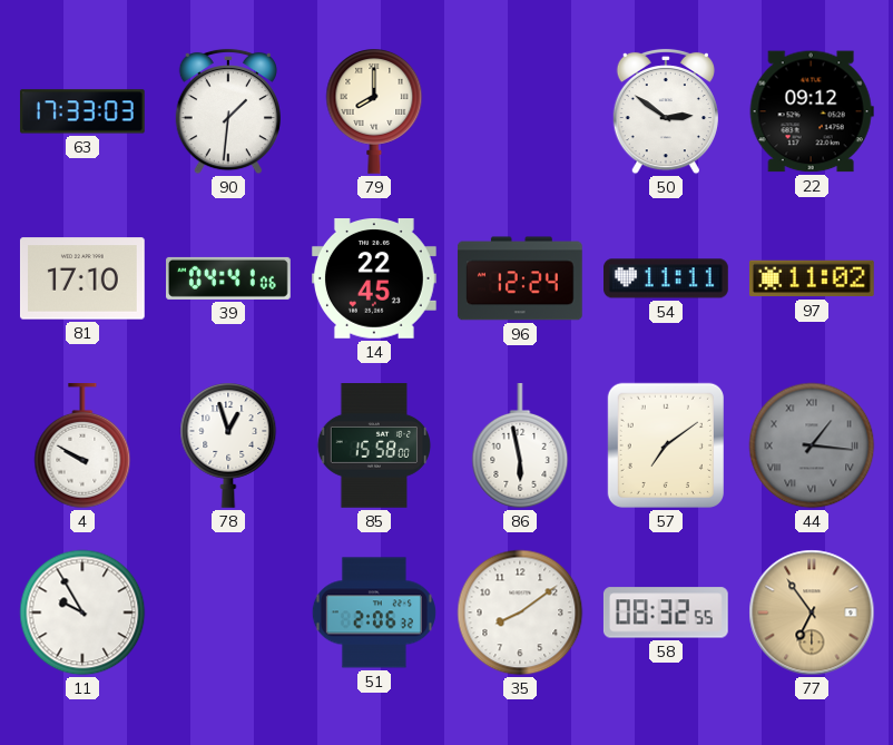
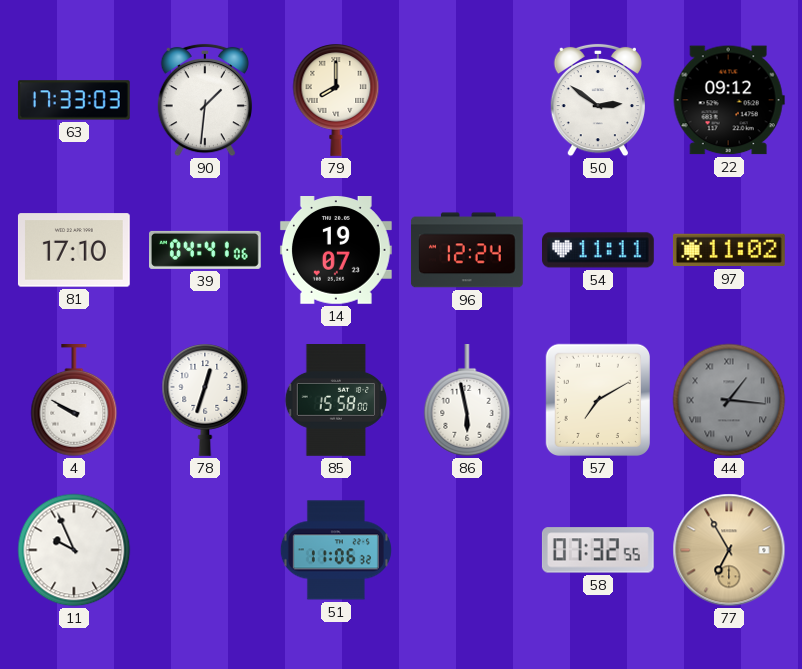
14: 22:45 -> 19:07 (336, 251)
78: 12:57 -> 12:33 (205, 400)
57: 7:09 -> 7:10 (598, 400)
11: 9:55 -> 9:56 (74, 550)
51: 2:06 -> 11:06 (336, 550)
35: 8:09 -> none (520, 612)
58: 08:32 -> 07:32 (598, 550)
77: 6:54 -> 6:55 (729, 550)
